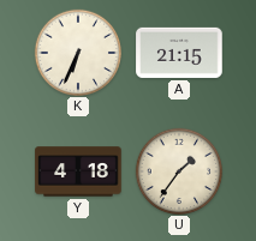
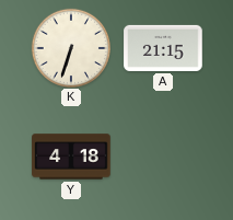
K: 6:34 -> 6:33 (70, 47)
U: 1:36 -> none (178, 170)
